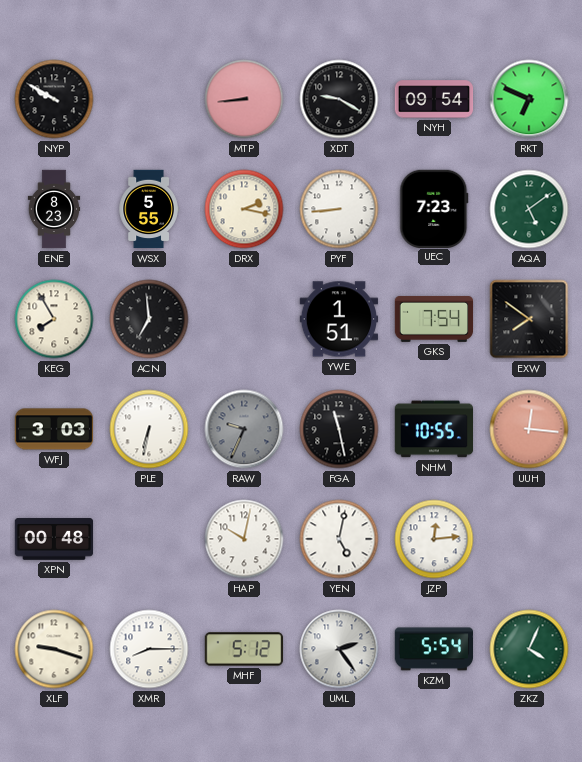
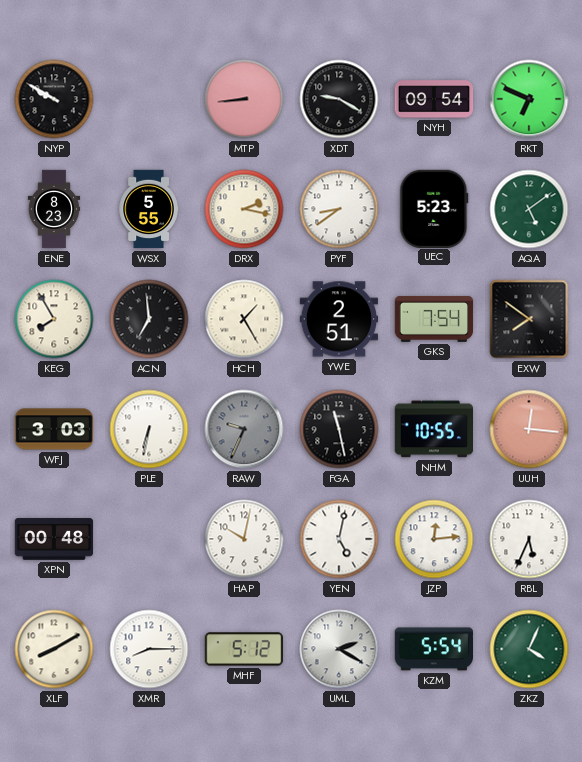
PYF: 8:44 -> 8:39 (339, 209)
UEC: 7:23 -> 5:23 (434, 208)
HCH: none -> 1:25 (244, 319)
YWE: 1:51 -> 2:51 (339, 319)
RBL: none -> 5:34 (529, 539)
XLF: 9:18 -> 8:10 (54, 649)
UML: 2:24 -> 2:20 (339, 649)
